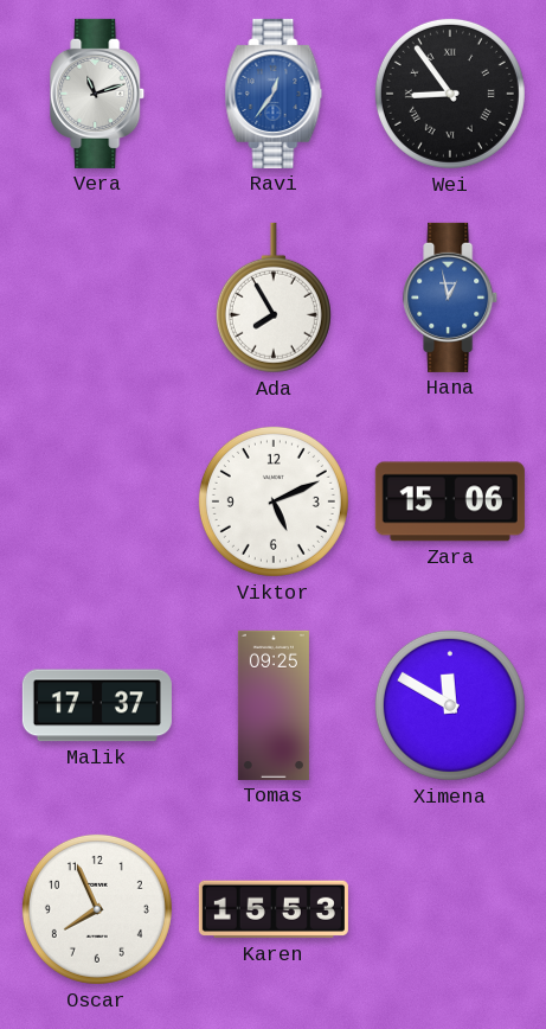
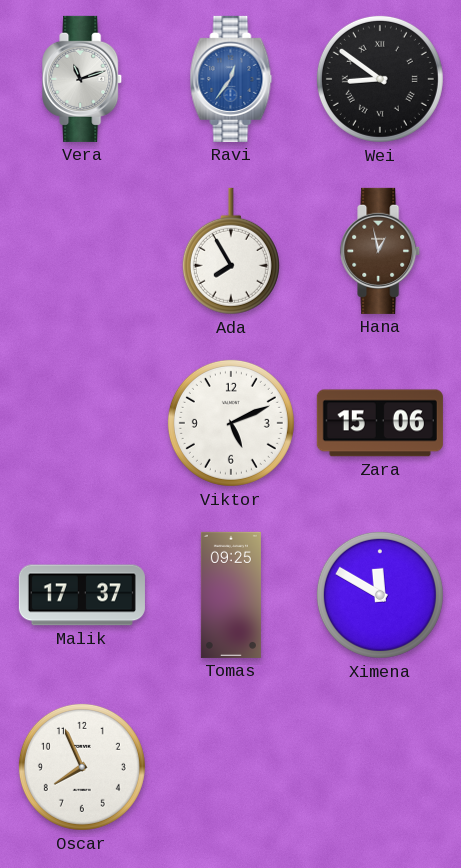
Wei: 8:54 -> 8:51 (380, 79)
Hana dial: blue -> brown (381, 251)
Karen: 15:53 -> none (274, 909)
